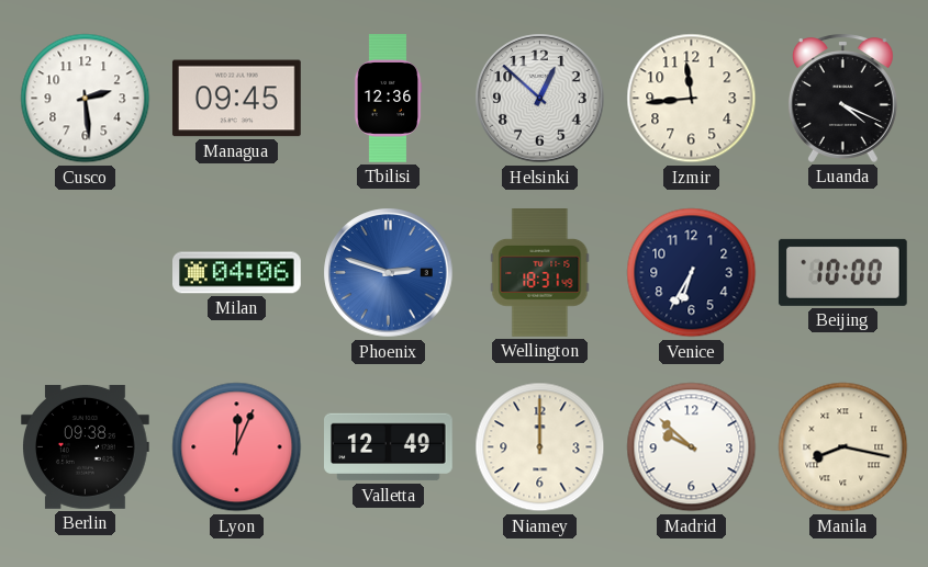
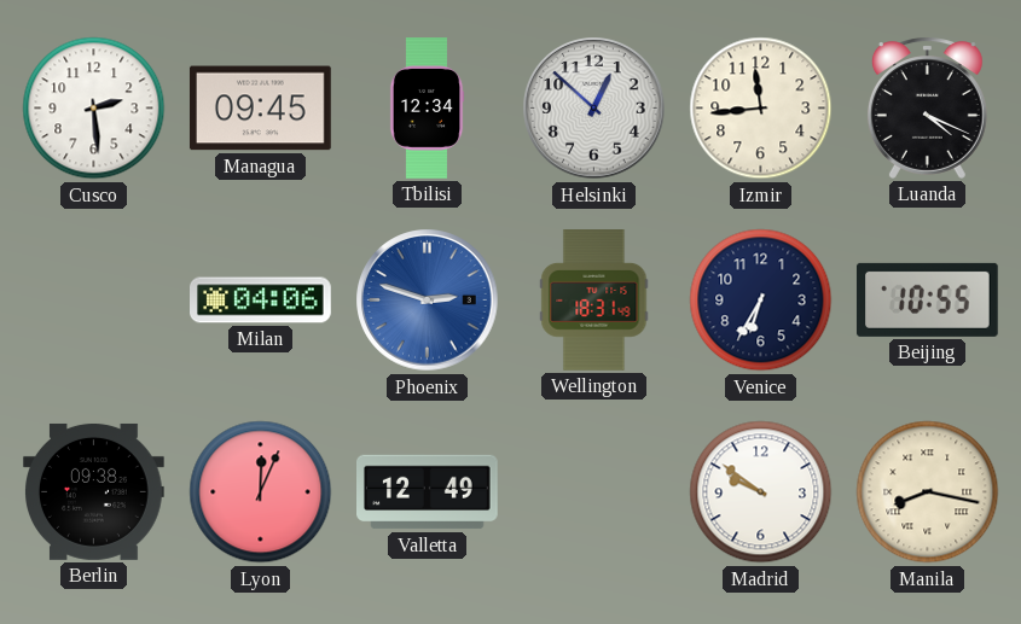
Tbilisi: 12:36 -> 12:34 (427, 109)
Beijing: 10:00 -> 10:55 (927, 299)
Niamey: 12:00 -> none (540, 447)
Madrid: 9:52 -> 9:51 (761, 492)
